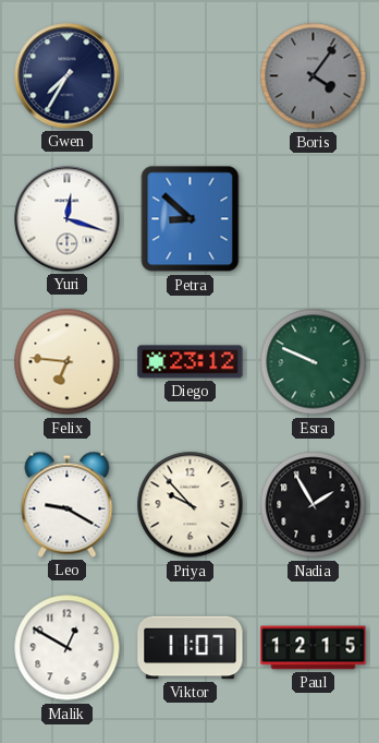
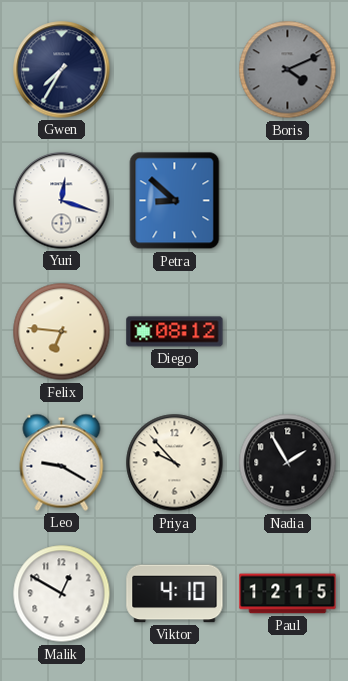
Boris: 4:06 -> 4:11 (288, 70)
Diego: 23:12 -> 08:12 (175, 332)
Esra: 9:49 -> none (314, 362)
Viktor: 11:07 -> 4:10 (175, 594)
